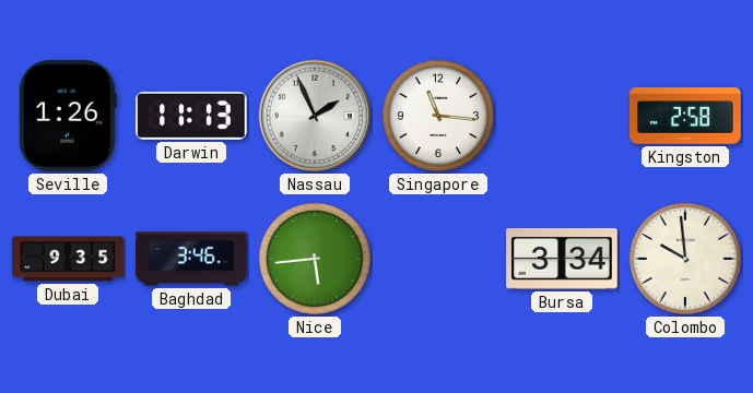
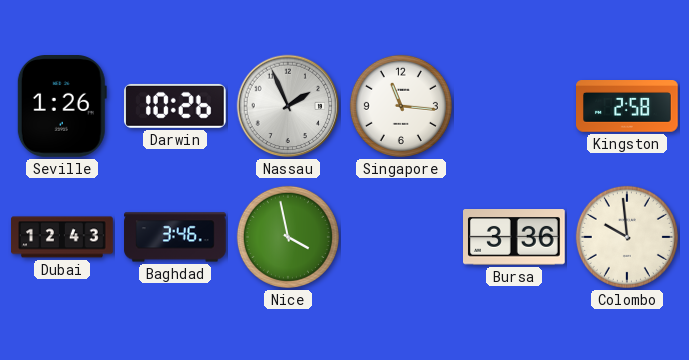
Darwin: 11:13 -> 10:26 (176, 106)
Dubai: 9:35 -> 12:43 (62, 237)
Nice: 5:44 -> 3:58 (288, 237)
Bursa: 3:34 -> 3:36 (515, 237)
